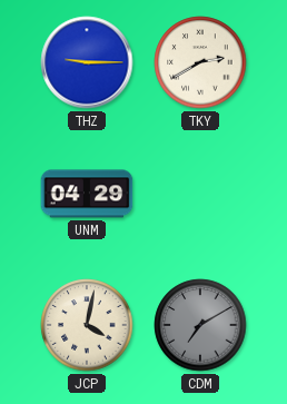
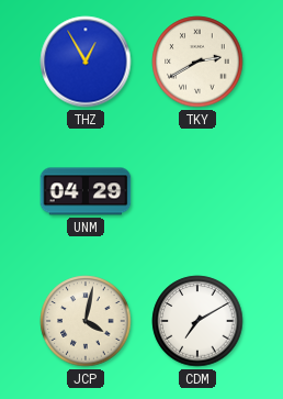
THZ: 9:15 -> 12:55 (86, 62)
CDM dial: grey -> white (197, 321)
